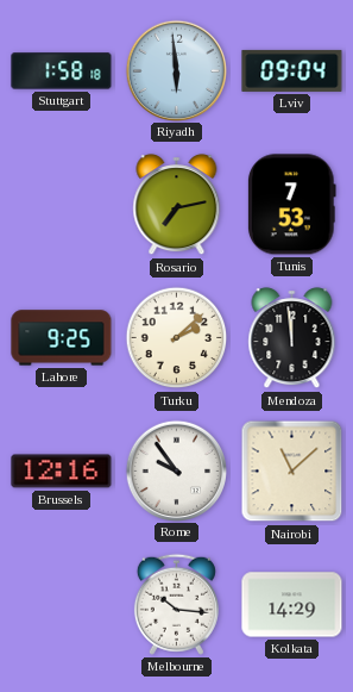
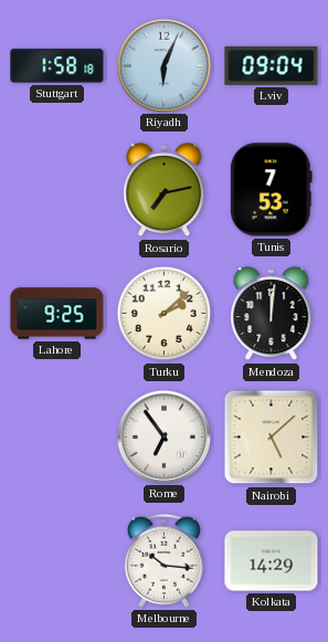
Riyadh: 5:59 -> 6:04 (163, 65)
Mendoza: 11:59 -> 12:01 (272, 314)
Brussels: 12:16 -> none (62, 472)
Rome: 9:54 -> 6:54 (163, 436)
Nairobi: 11:08 -> 5:08 (272, 438)
